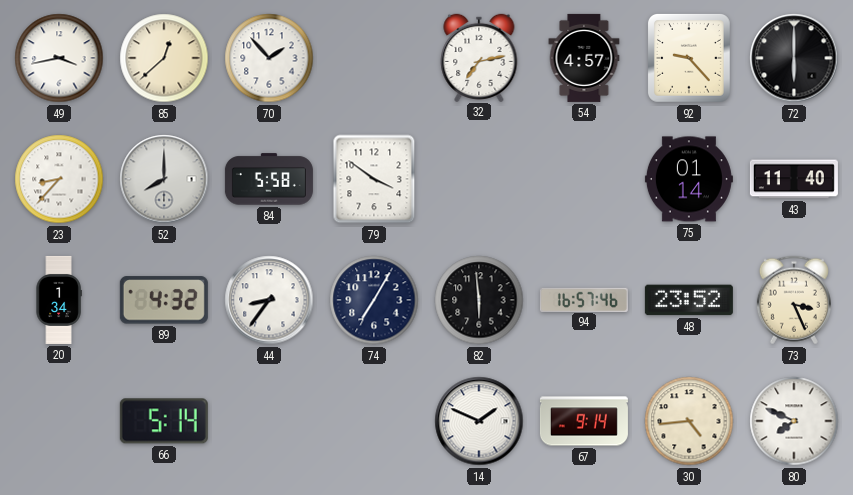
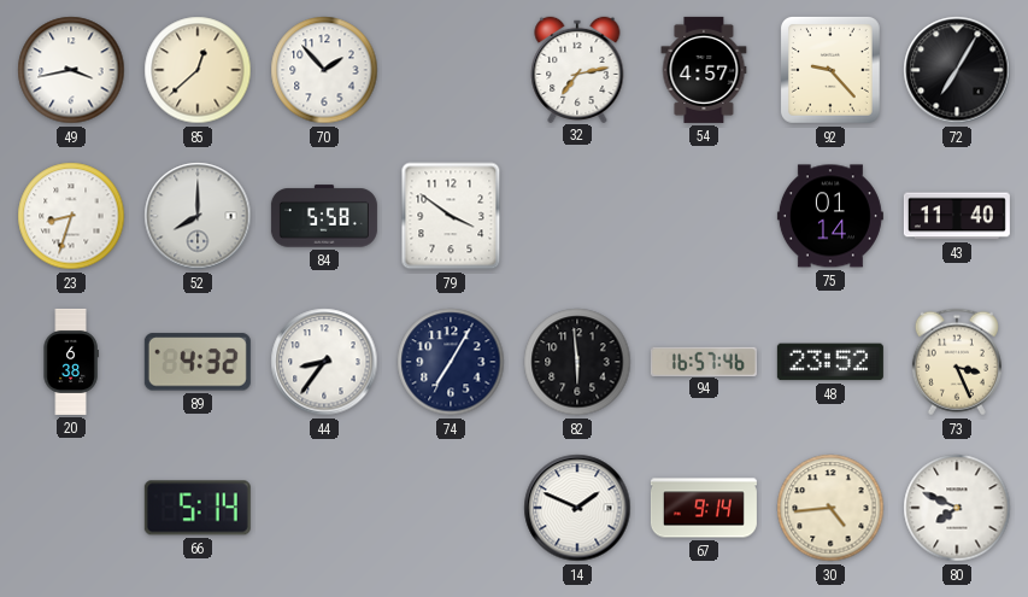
72: 6:00 -> 7:05 (957, 70)
23: 8:37 -> 8:33 (71, 216)
20: 1:34 -> 6:38 (71, 362)
